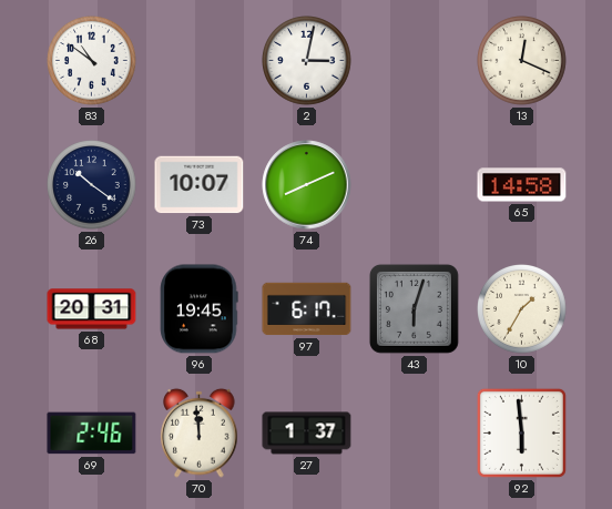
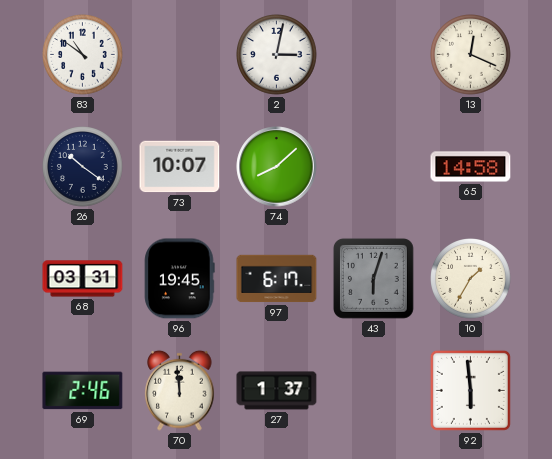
74: 8:11 -> 8:08 (277, 167)
68: 20:31 -> 03:31 (83, 279)
